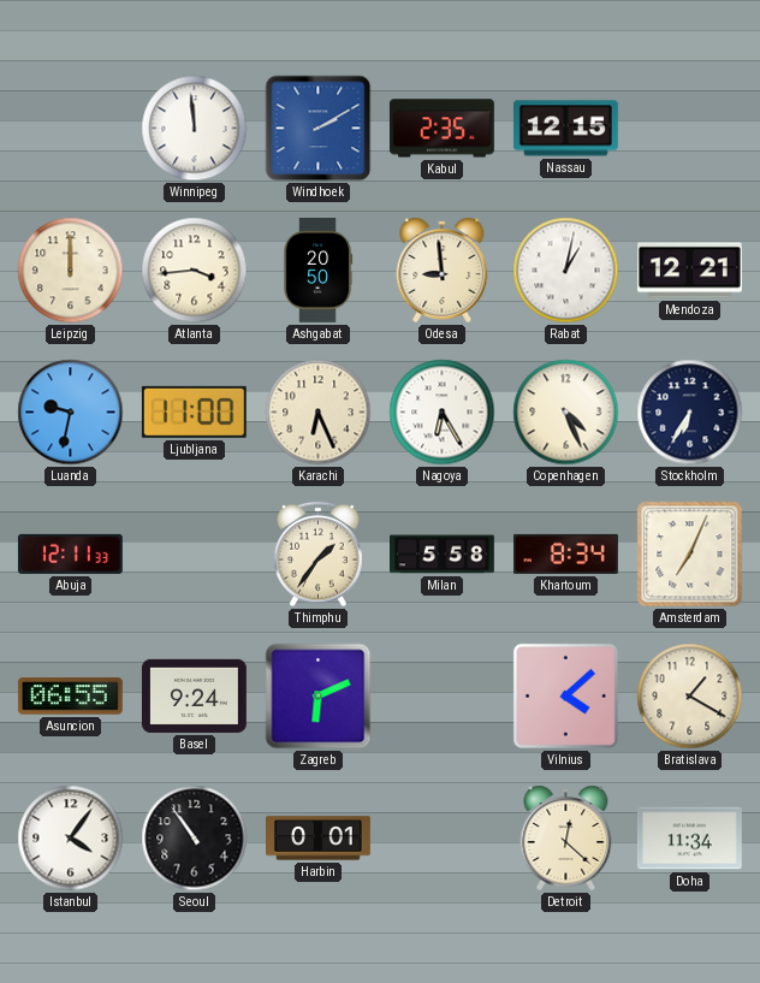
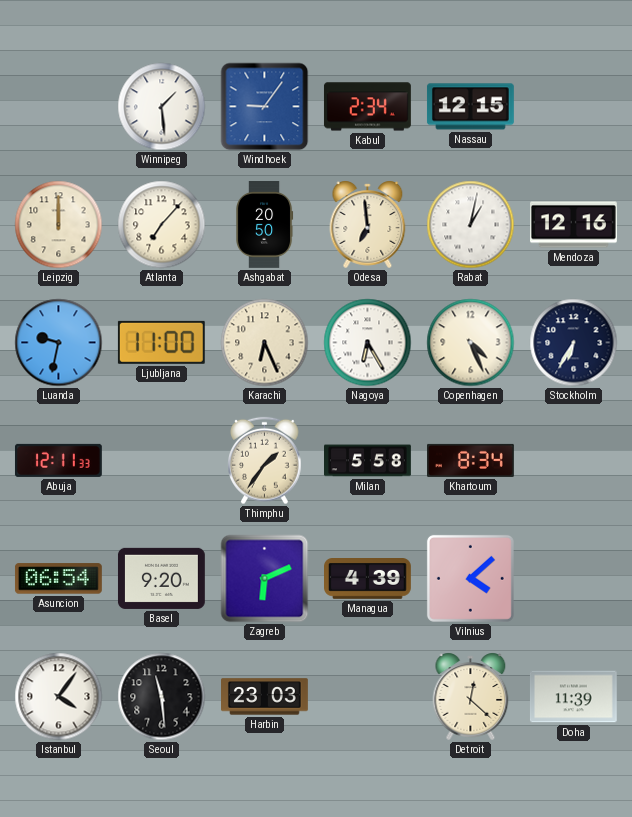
Winnipeg: 11:59 -> 1:29 (162, 107)
Windhoek: 2:10 -> 9:06 (265, 107)
Kabul: 2:35 -> 2:34 (367, 107)
Atlanta: 3:44 -> 7:07 (162, 225)
Odesa: 8:59 -> 6:59 (368, 224)
Mendoza: 12:21 -> 12:16 (574, 225)
Amsterdam: 7:04 -> none (690, 555)
Asuncion: 06:55 -> 06:54 (58, 579)
Basel: 9:24 -> 9:20 (161, 578)
Managua: none -> 4:39 (368, 579)
Bratislava: 1:20 -> none (690, 697)
Seoul: 10:54 -> 11:29 (162, 697)
Harbin: 0:01 -> 23:03 (265, 697)
Doha: 11:34 -> 11:39 (573, 697)
